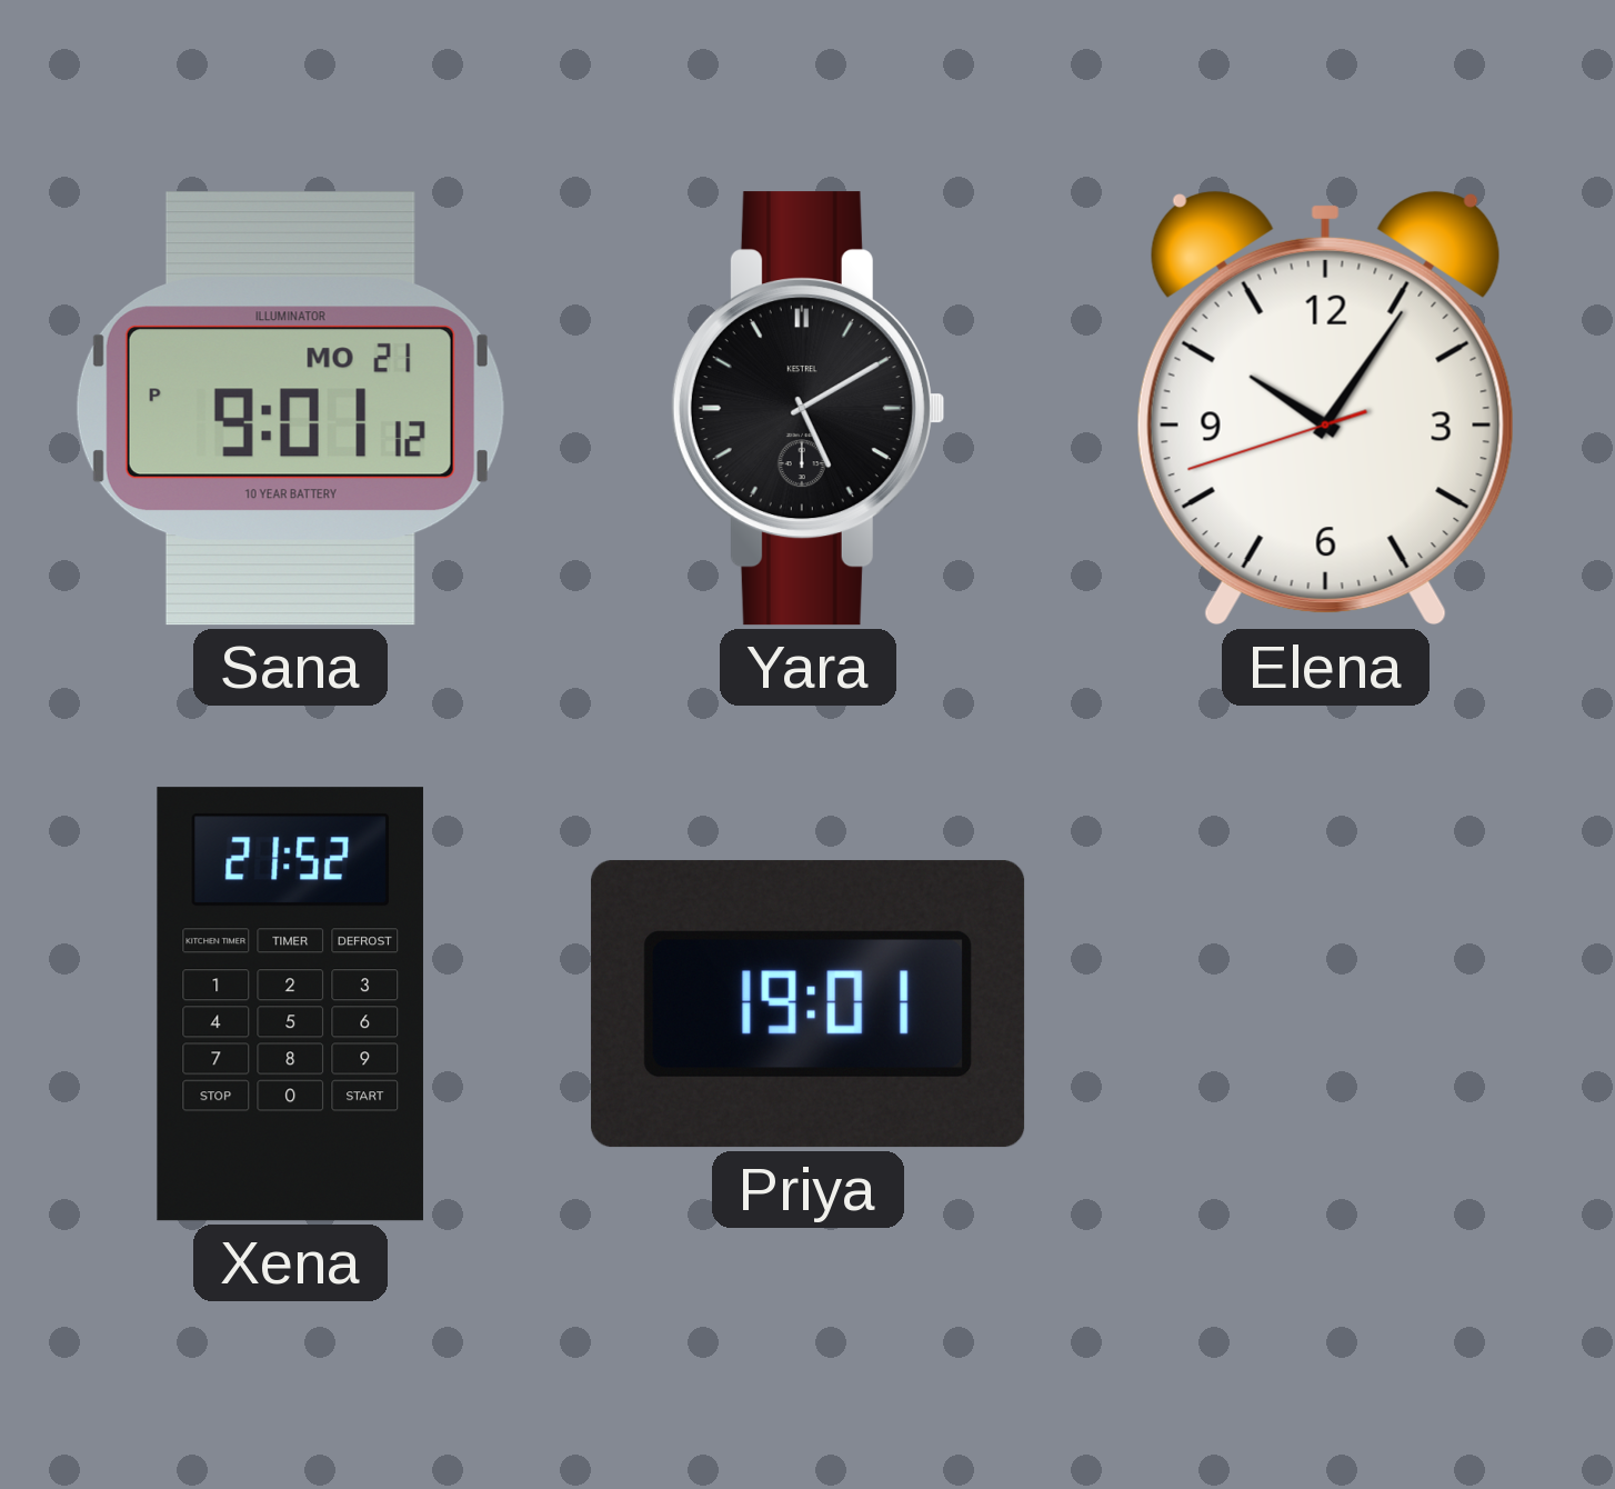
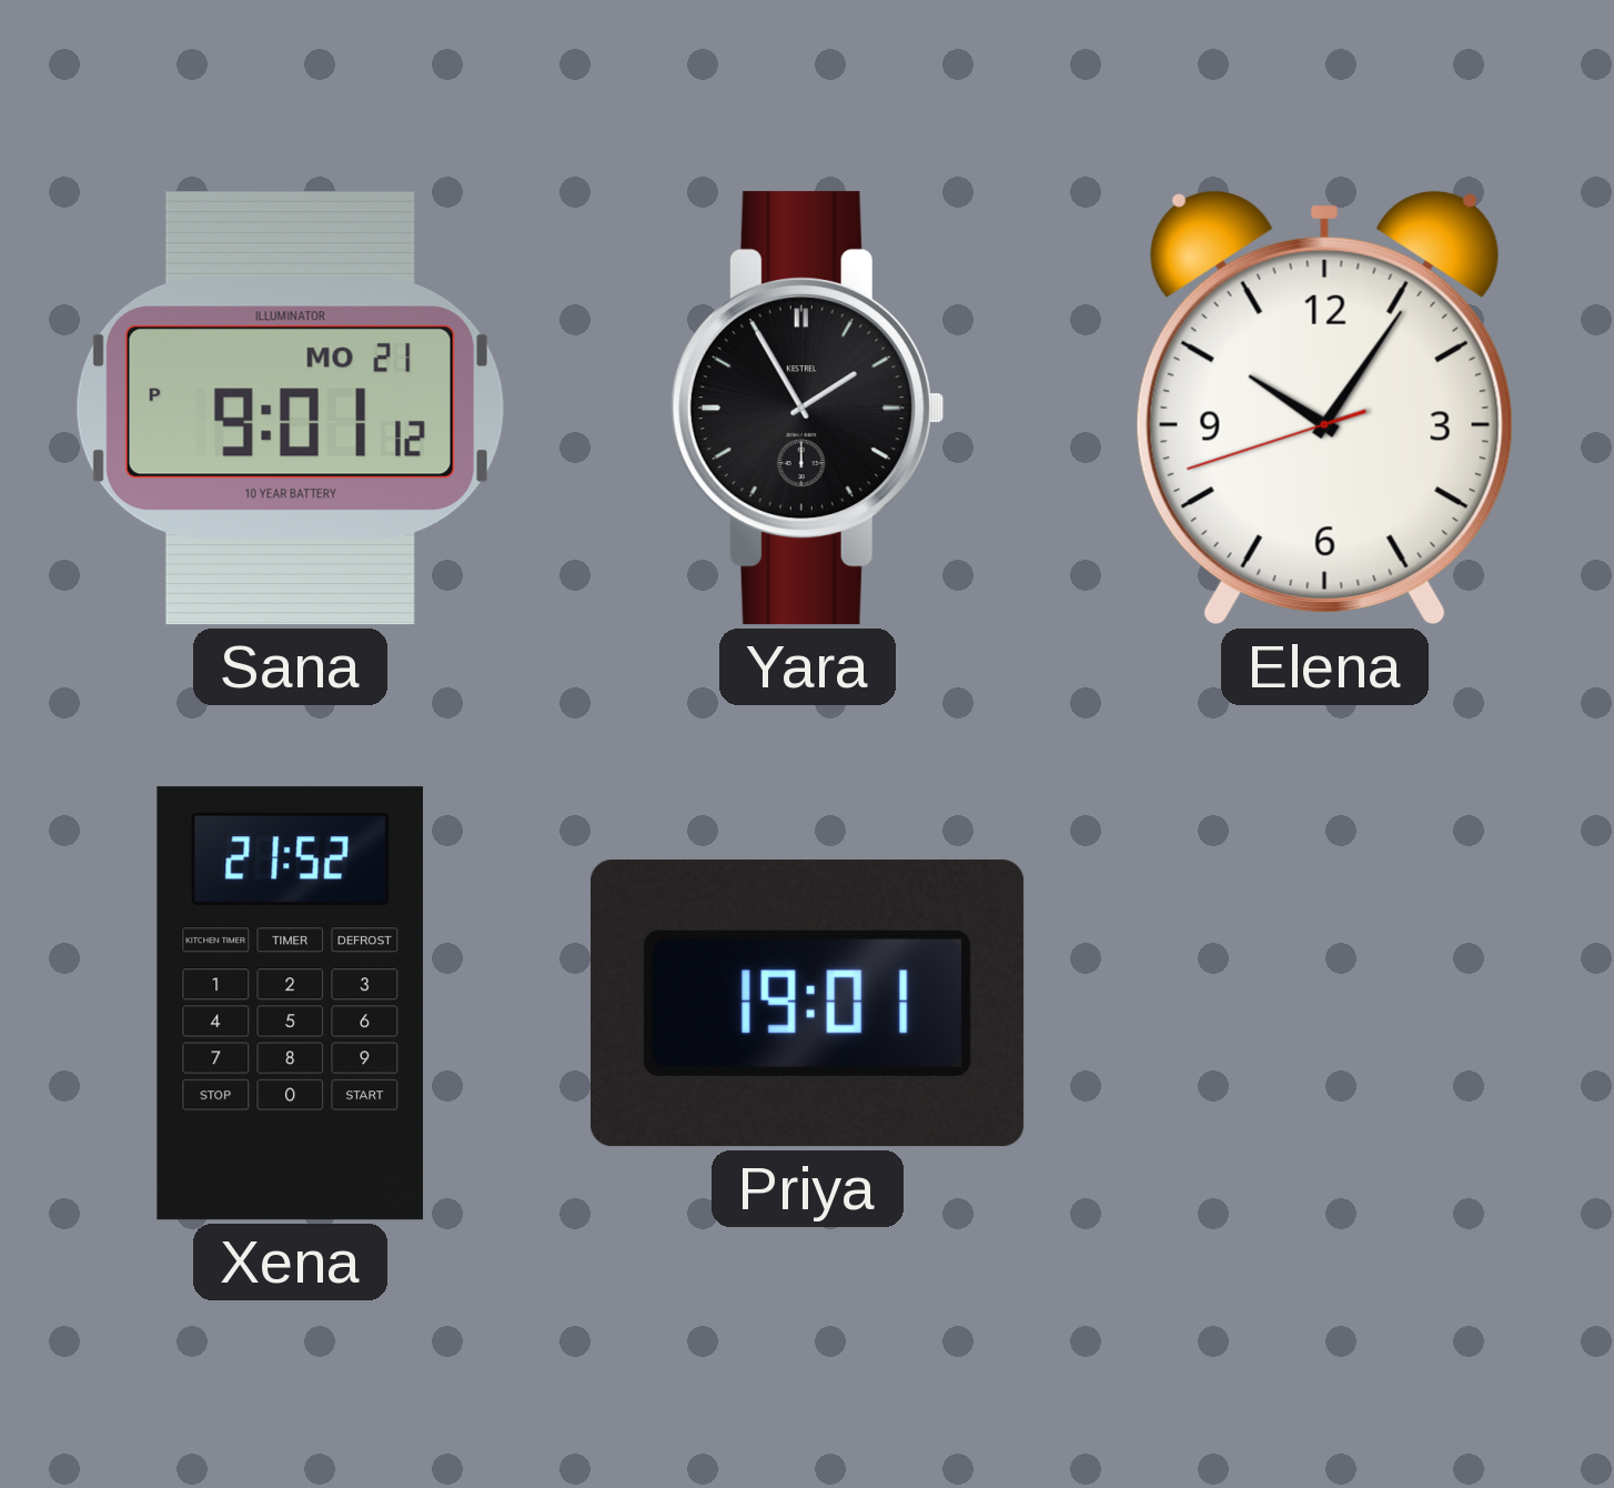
Yara: 5:10 -> 1:55 (807, 409)
